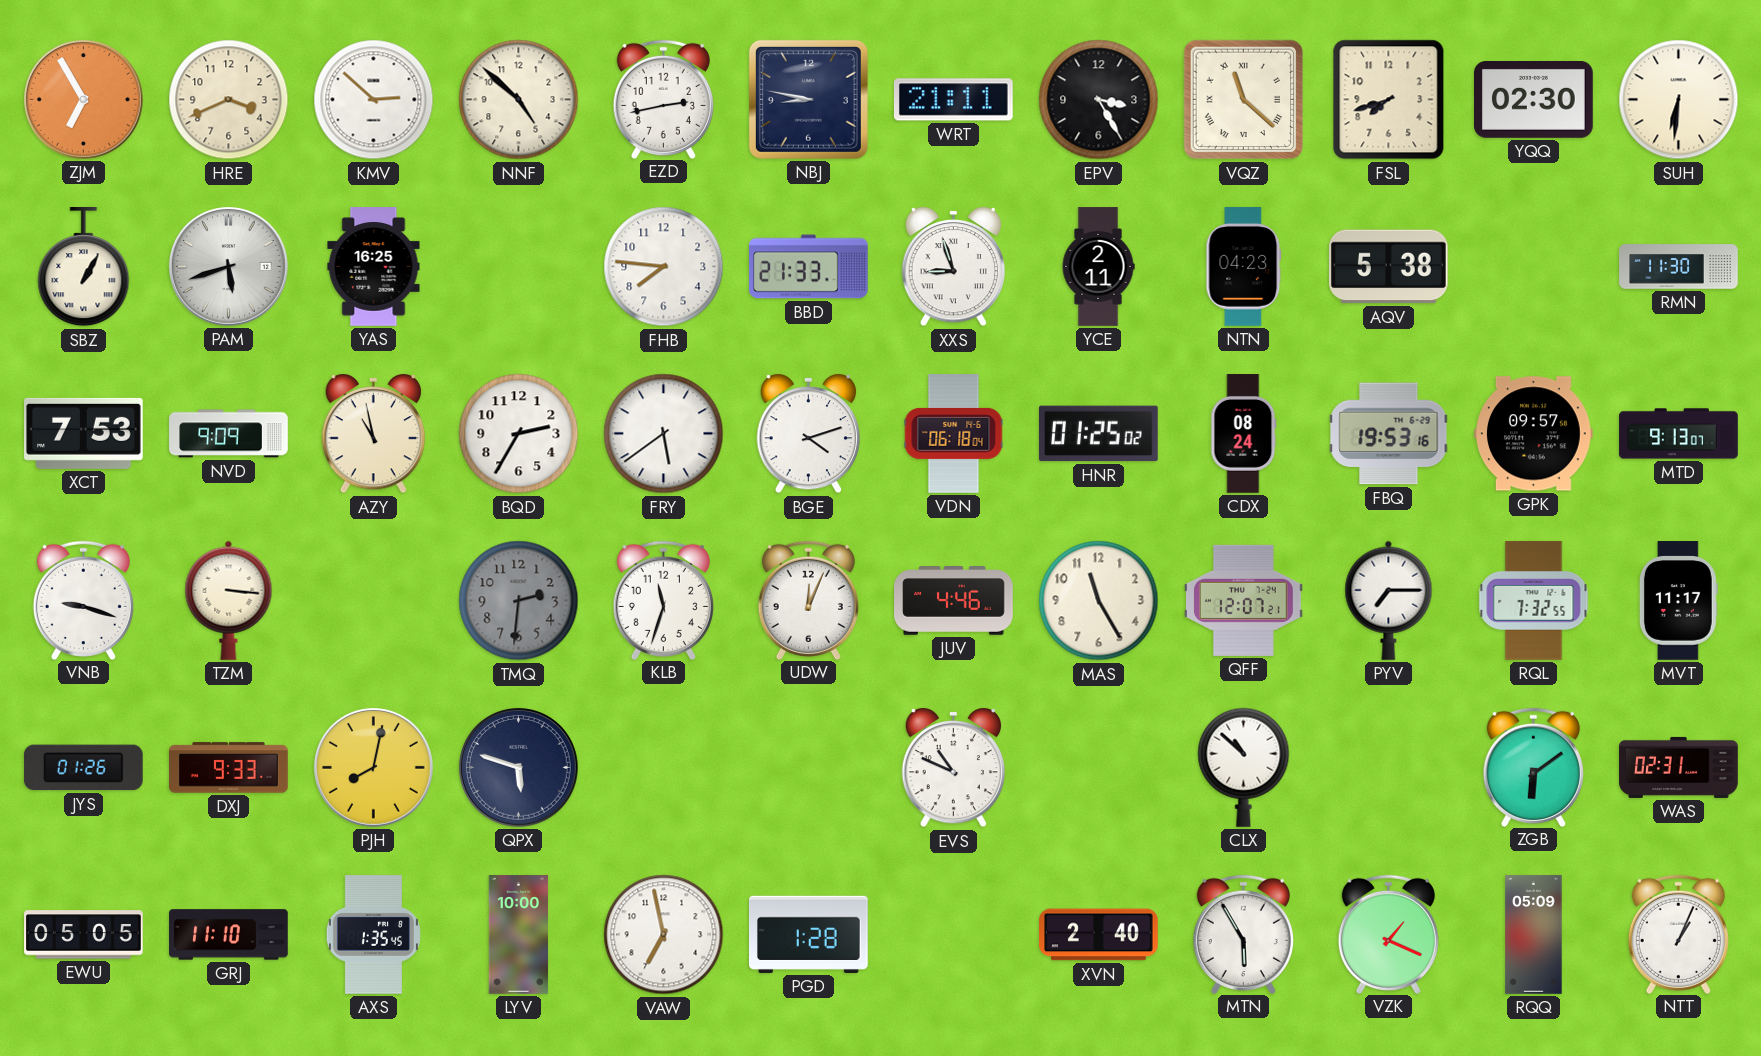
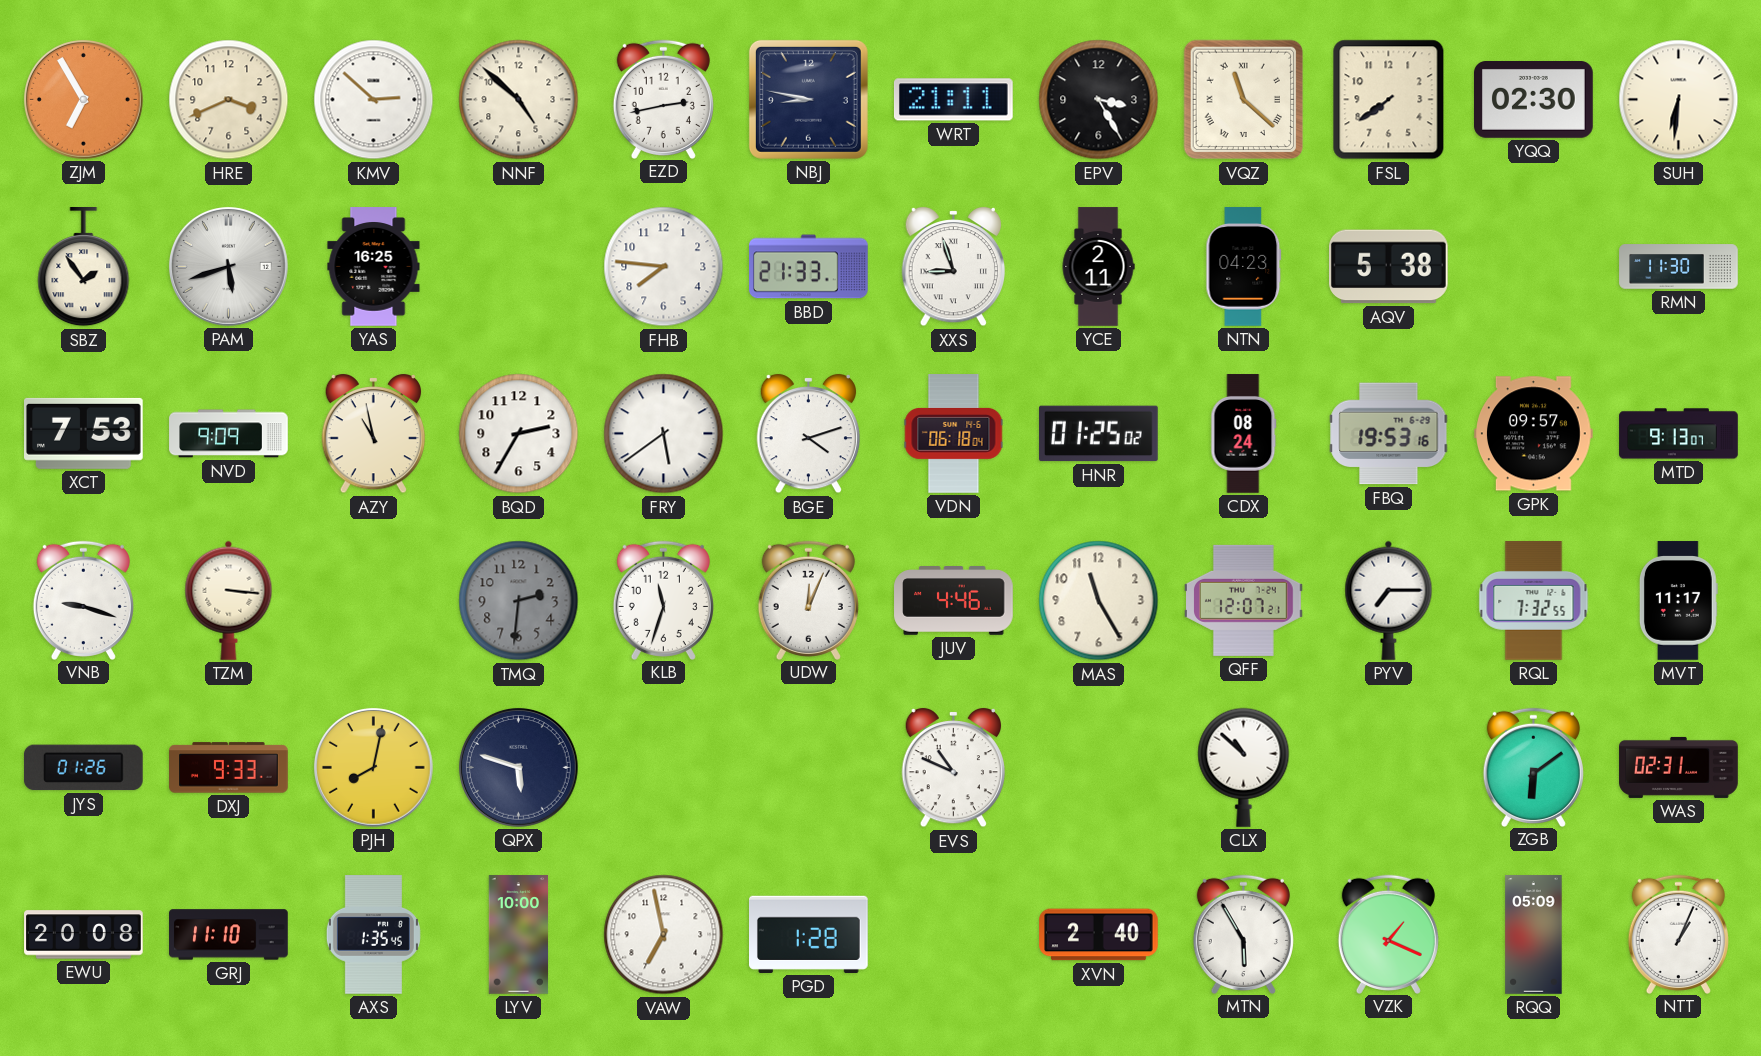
FSL: 7:42 -> 7:39 (1389, 100)
SBZ: 1:05 -> 1:54 (84, 268)
EWU: 05:05 -> 20:08 (84, 935)
